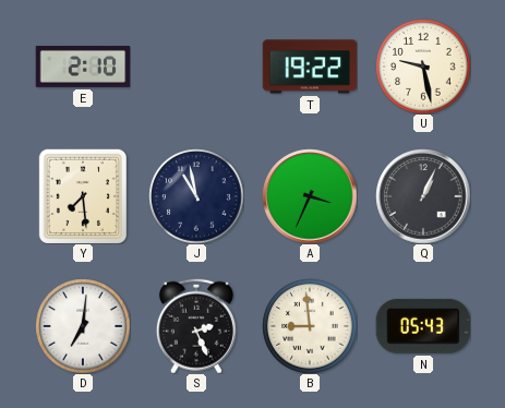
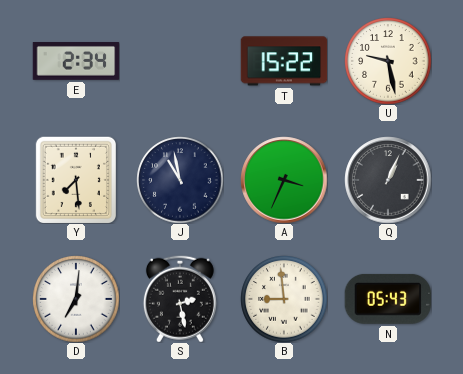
E: 2:10 -> 2:34 (76, 62)
T: 19:22 -> 15:22 (284, 61)
S: 2:26 -> 2:28 (180, 299)
